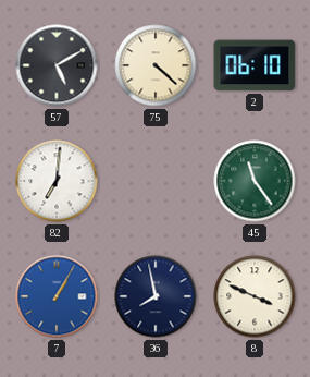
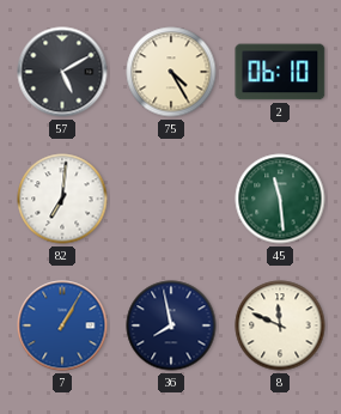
75: 4:22 -> 4:25 (171, 72)
45: 11:24 -> 11:29 (280, 199)
8: 3:49 -> 11:49 (280, 325)
